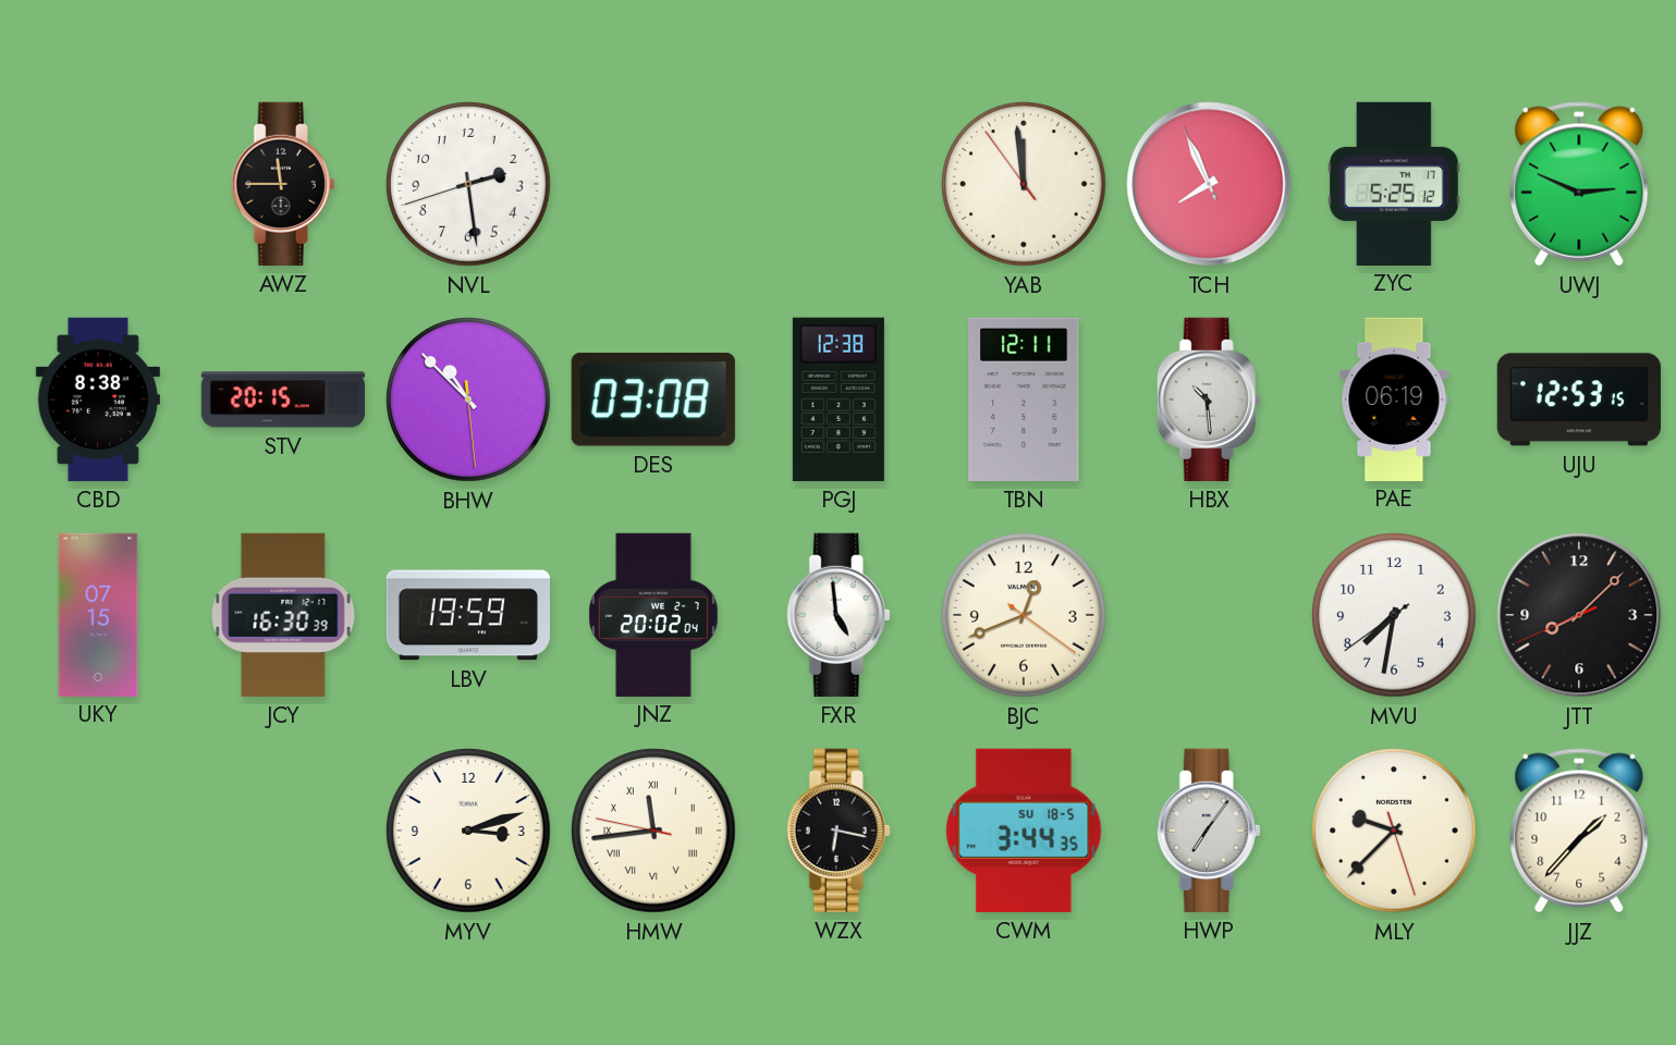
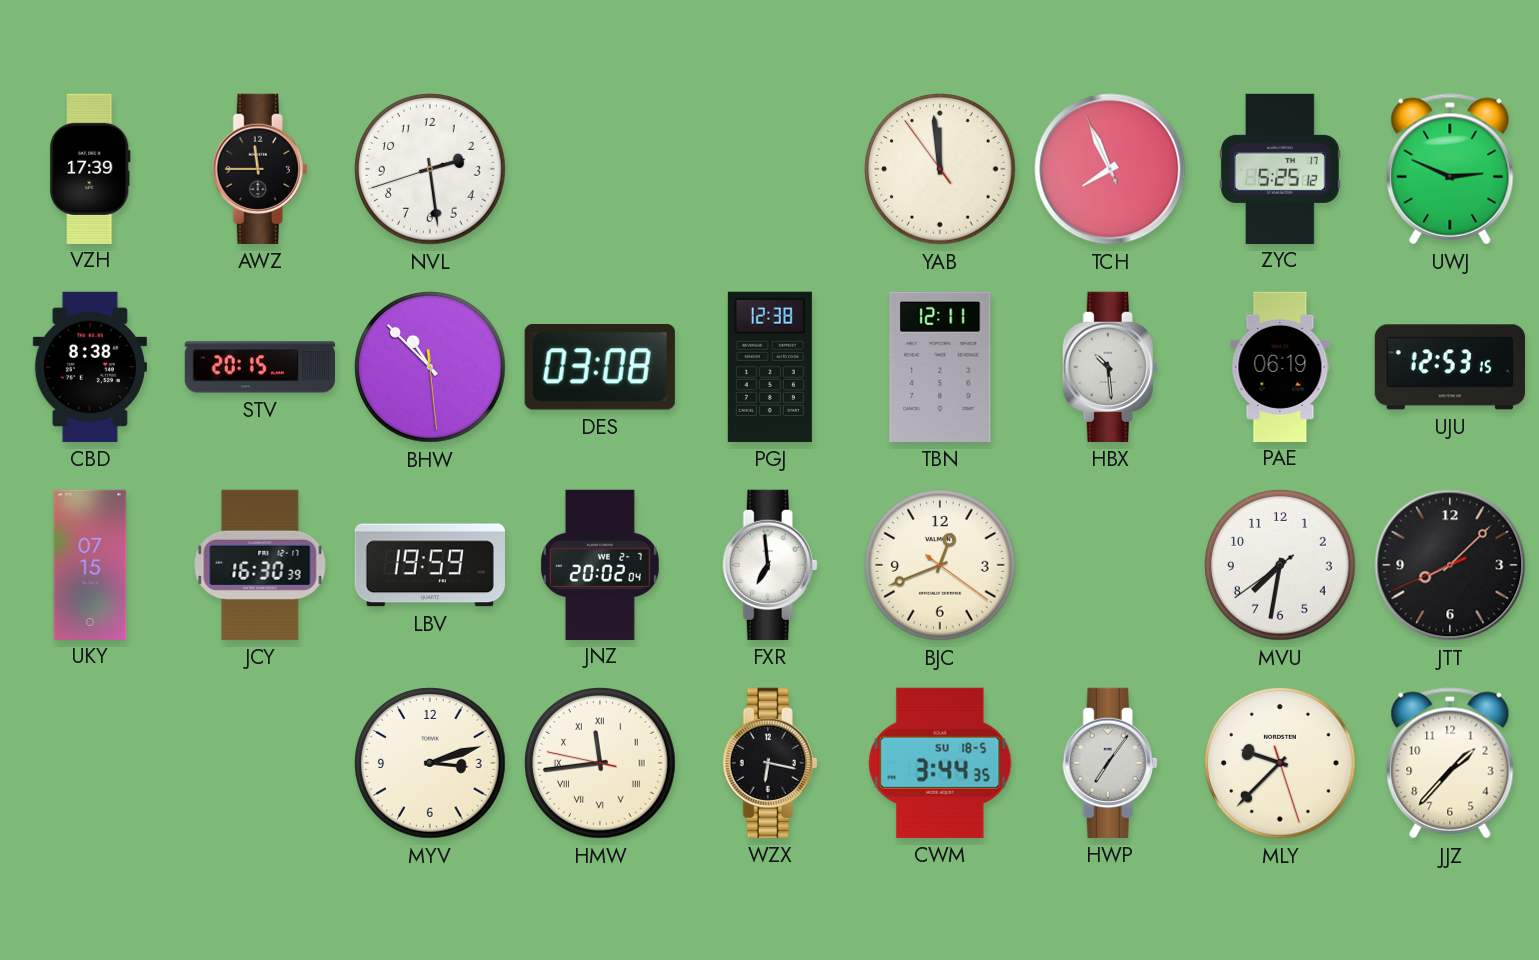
VZH: none -> 17:39 (90, 168)
FXR: 4:59 -> 6:59 (770, 565)
